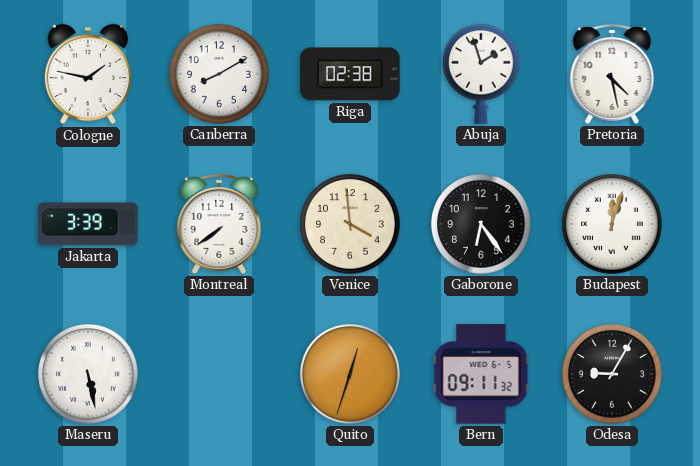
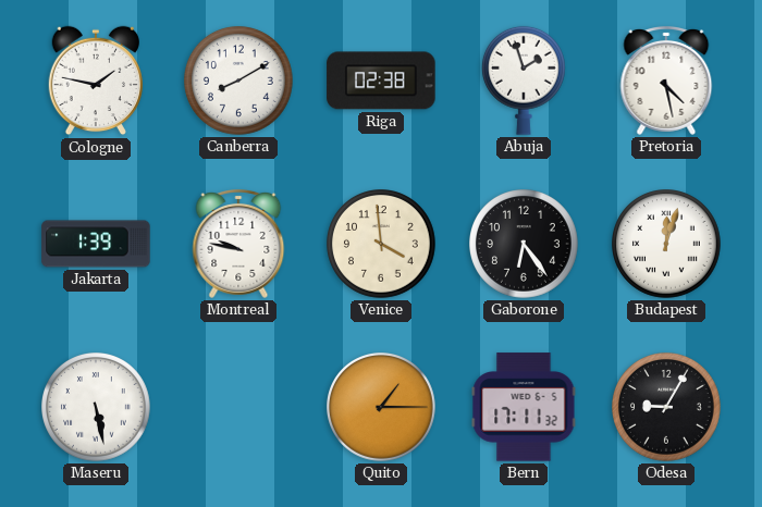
Jakarta: 3:39 -> 1:39 (96, 244)
Montreal: 7:39 -> 9:47 (238, 244)
Quito: 12:33 -> 1:15 (382, 408)
Bern: 09:11 -> 17:11 (524, 407)
